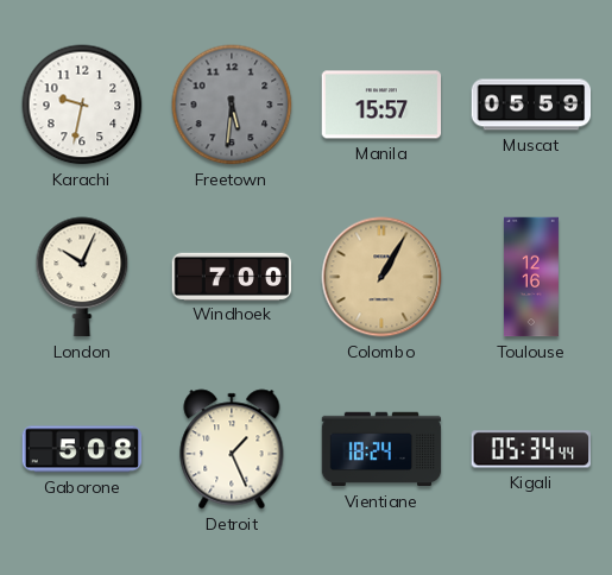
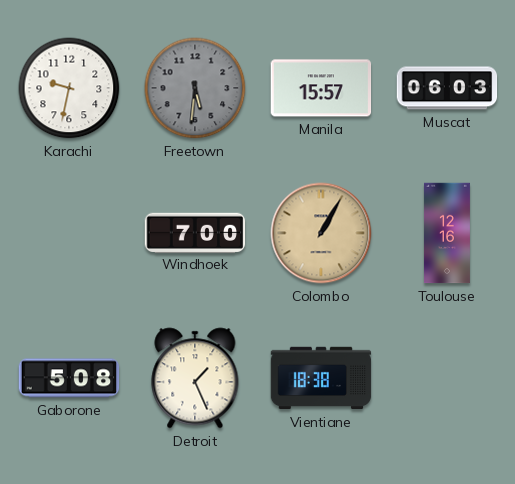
Muscat: 05:59 -> 06:03 (447, 88)
London: 10:04 -> none (82, 277)
Vientiane: 18:24 -> 18:38 (321, 378)
Kigali: 05:34 -> none (530, 449)
